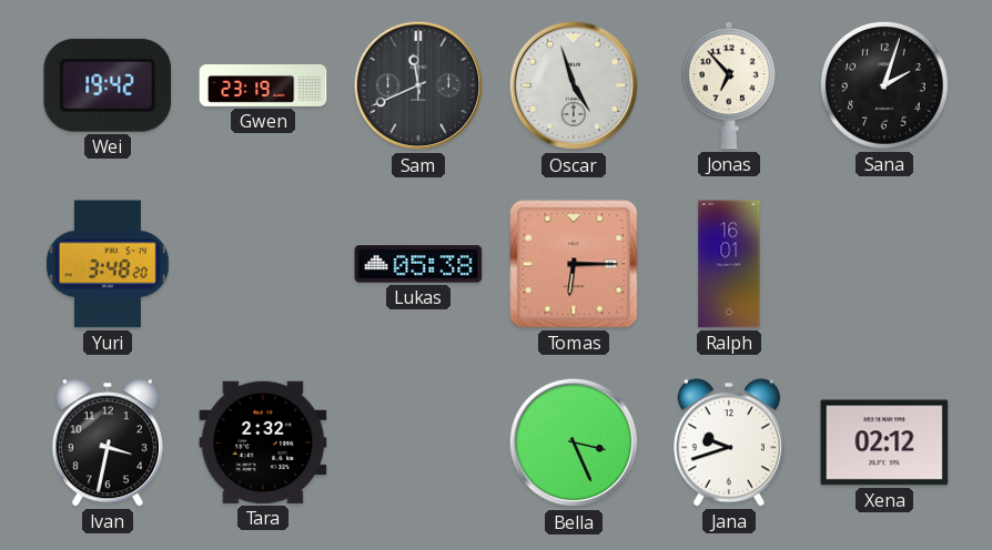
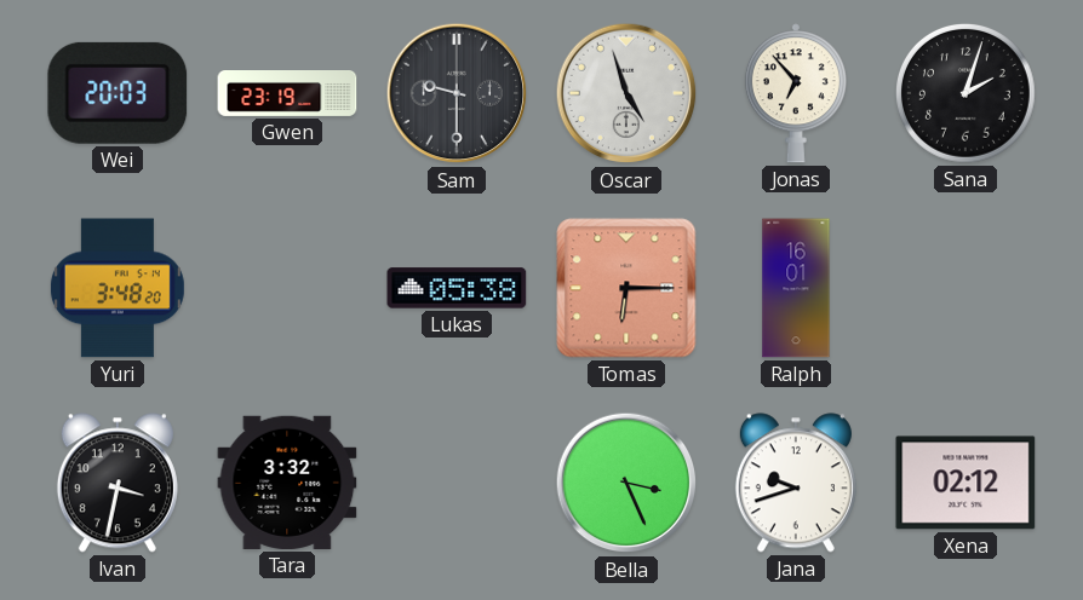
Wei: 19:42 -> 20:03 (118, 93)
Sam: 11:41 -> 9:30 (457, 93)
Tara: 2:32 -> 3:32 (287, 483)
